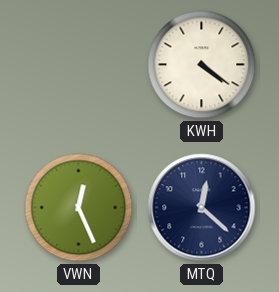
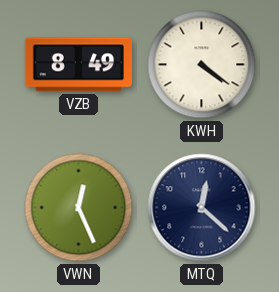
VZB: none -> 8:49 (78, 65)
